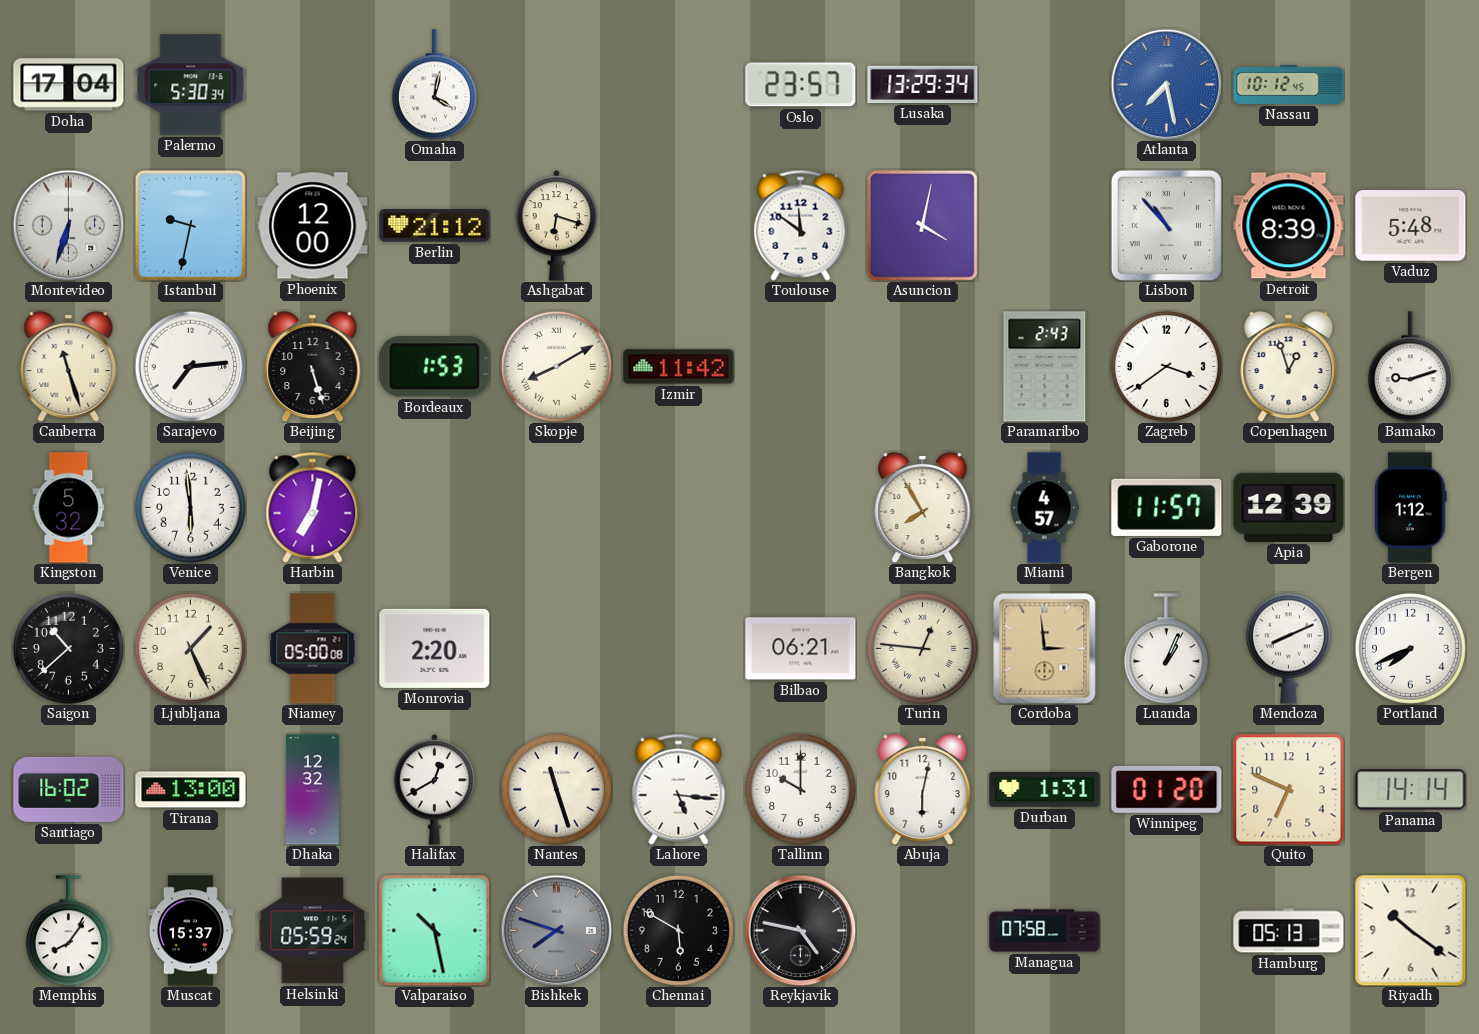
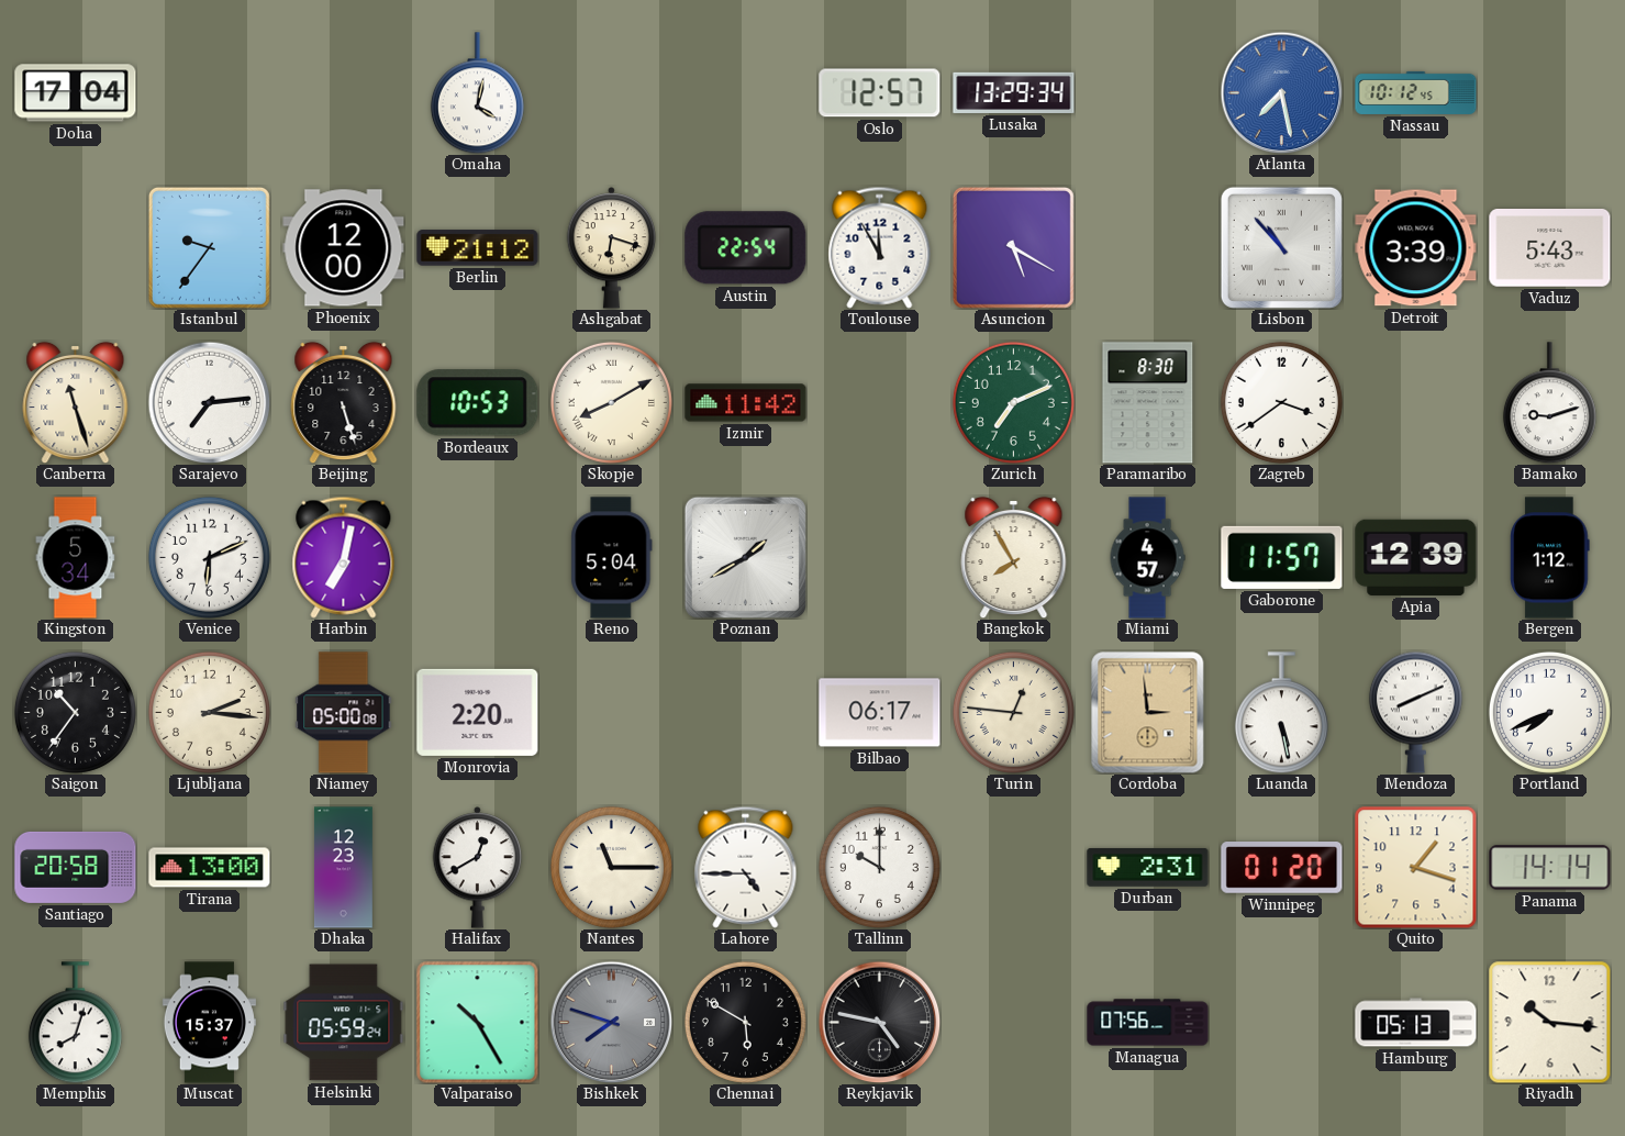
Palermo: 5:30 -> none (191, 85)
Oslo: 23:57 -> 12:57 (880, 93)
Montevideo: 6:33 -> none (68, 225)
Istanbul: 9:32 -> 9:36 (209, 247)
Austin: none -> 22:54 (746, 248)
Toulouse: 11:51 -> 11:55 (880, 247)
Asuncion: 4:02 -> 5:20 (1013, 247)
Detroit: 8:39 -> 3:39 (1416, 248)
Vaduz: 5:48 -> 5:43 (1550, 248)
Bordeaux: 1:53 -> 10:53 (478, 403)
Zurich: none -> 7:11 (1013, 402)
Paramaribo: 2:43 -> 8:30 (1148, 403)
Copenhagen: 12:57 -> none (1289, 366)
Kingston: 5:32 -> 5:34 (76, 558)
Venice: 5:59 -> 6:11 (209, 557)
Reno: none -> 5:04 (612, 558)
Poznan: none -> 1:40 (745, 557)
Saigon: 10:38 -> 10:36 (75, 712)
Ljubljana: 1:26 -> 2:16 (209, 712)
Bilbao: 06:21 -> 06:17 (880, 713)
Luanda: 1:04 -> 5:28 (1281, 713)
Santiago: 16:02 -> 20:58 (76, 867)
Dhaka: 12:32 -> 12:23 (344, 868)
Nantes: 11:27 -> 11:15 (611, 867)
Lahore: 5:16 -> 4:45 (746, 867)
Abuja: 6:02 -> none (923, 789)
Durban: 1:31 -> 2:31 (1148, 867)
Quito: 6:49 -> 1:18 (1416, 868)
Memphis: 8:06 -> 8:03 (75, 1023)
Valparaiso: 10:28 -> 10:25 (478, 1023)
Managua: 07:58 -> 07:56 (1148, 1023)
Riyadh: 10:21 -> 10:16 (1550, 1023)
